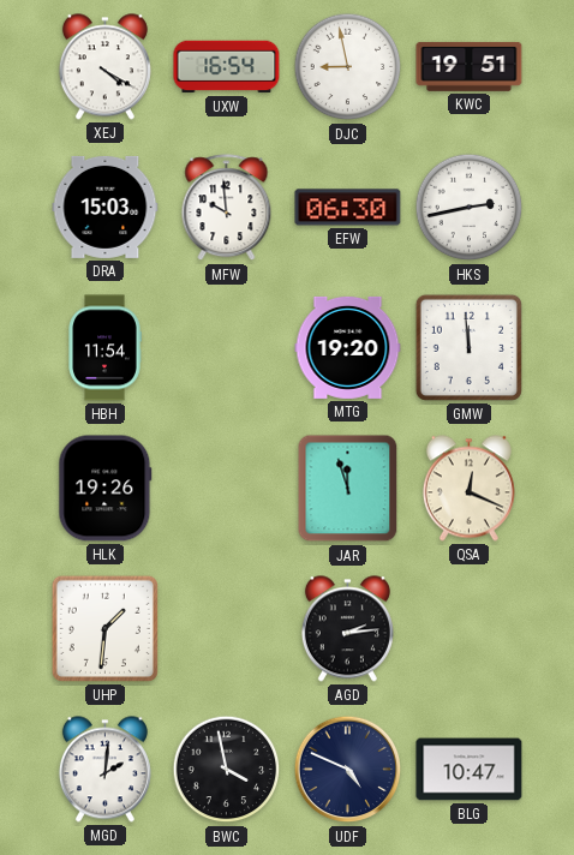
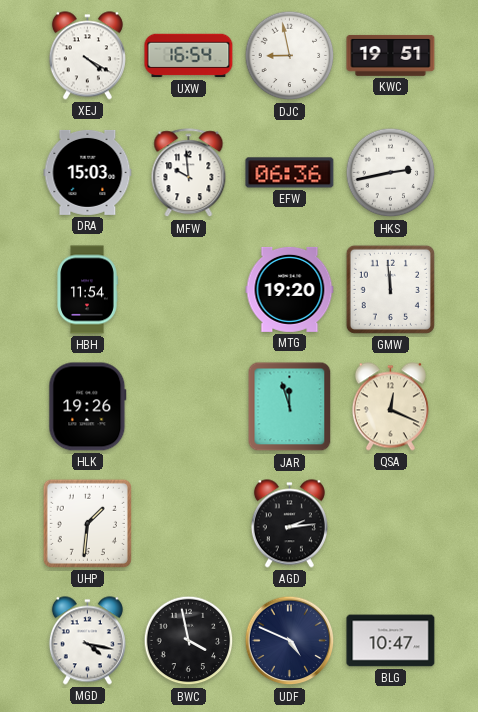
EFW: 06:30 -> 06:36 (290, 173)
MGD: 2:01 -> 4:17 (87, 641)
